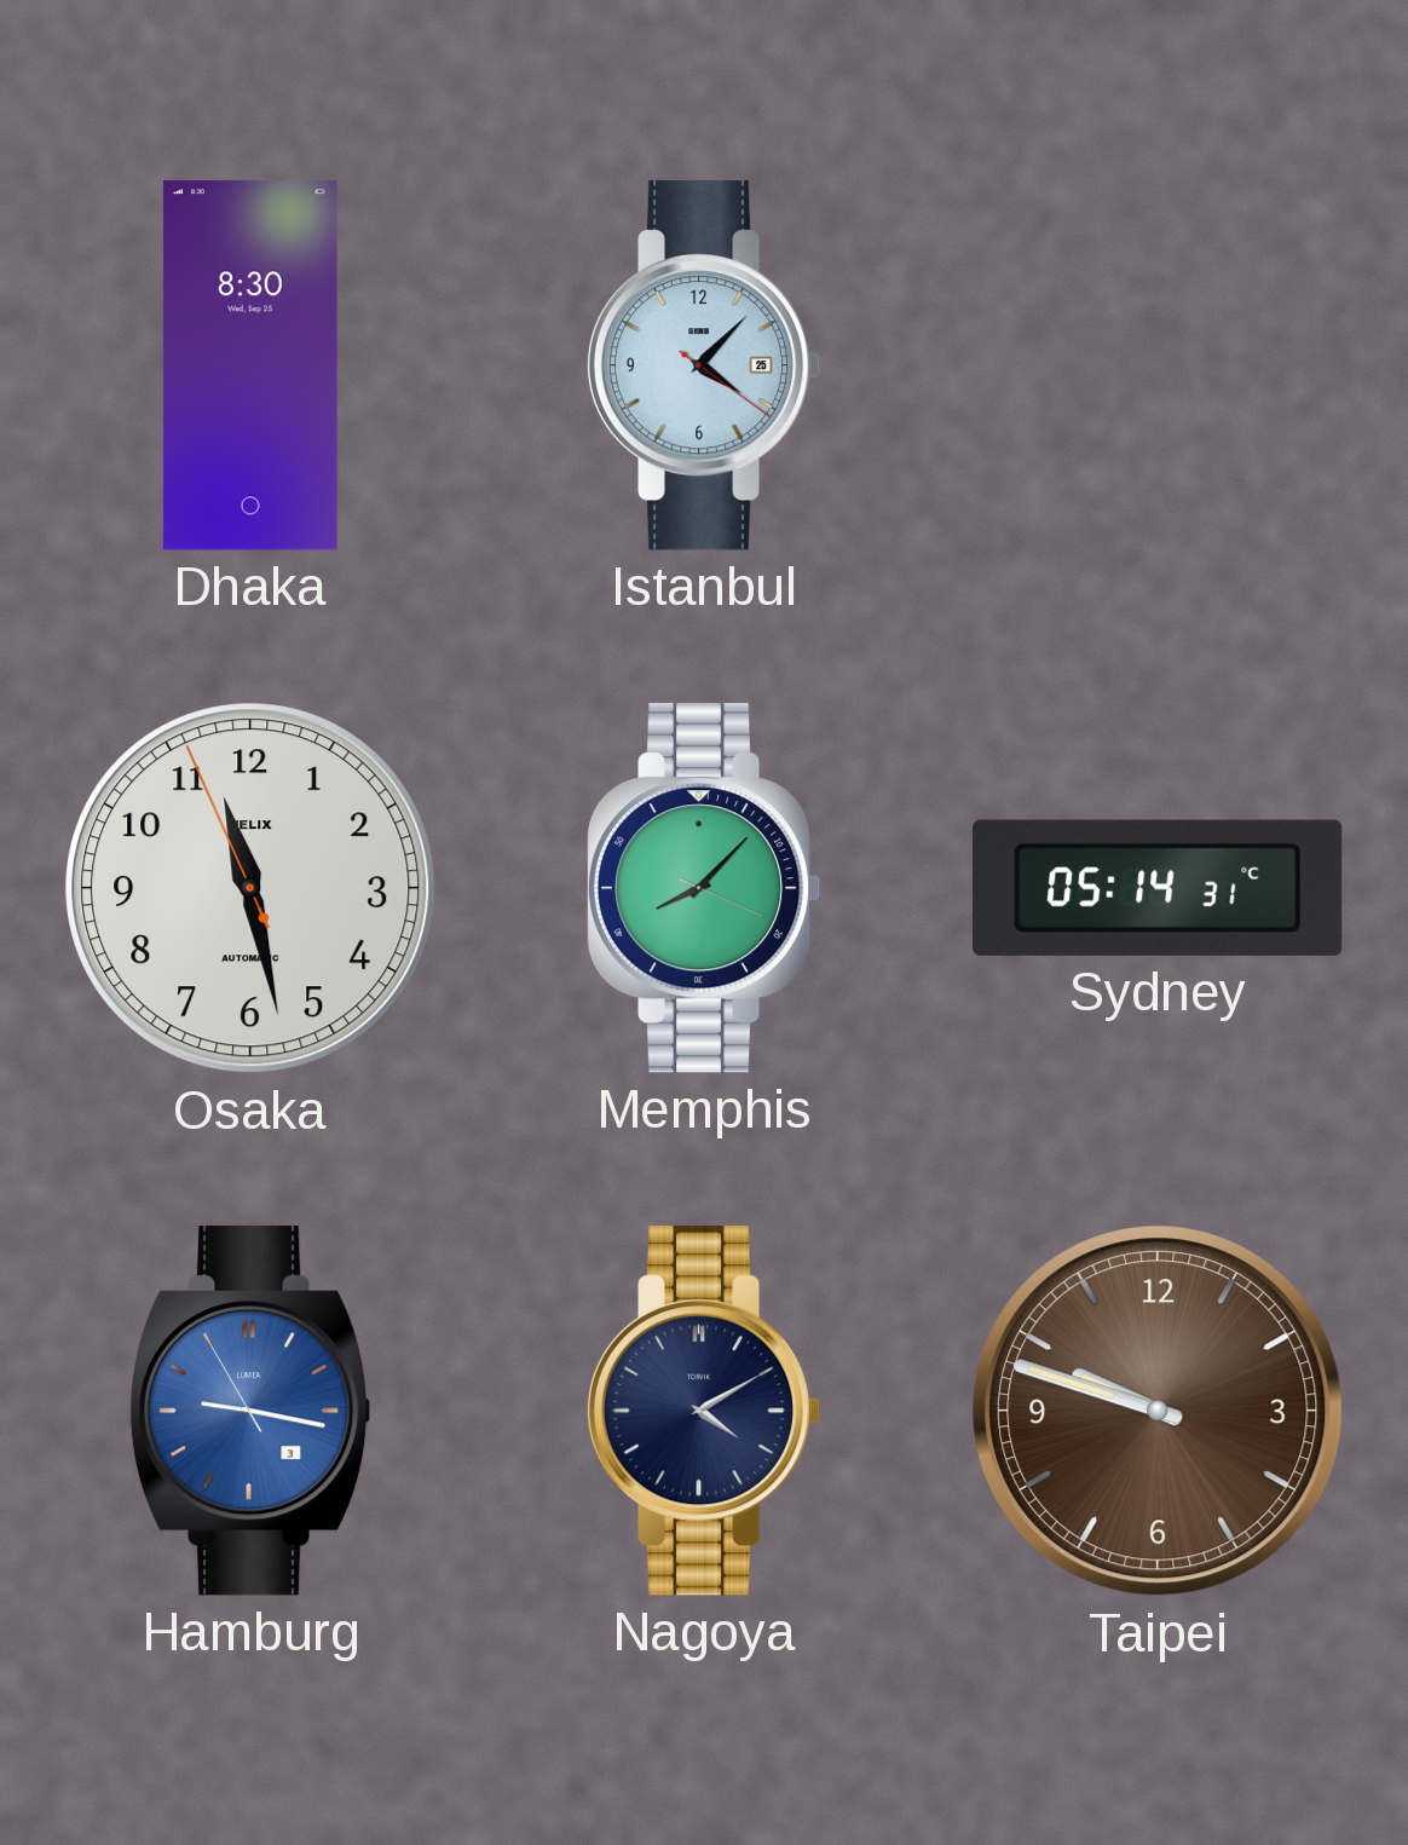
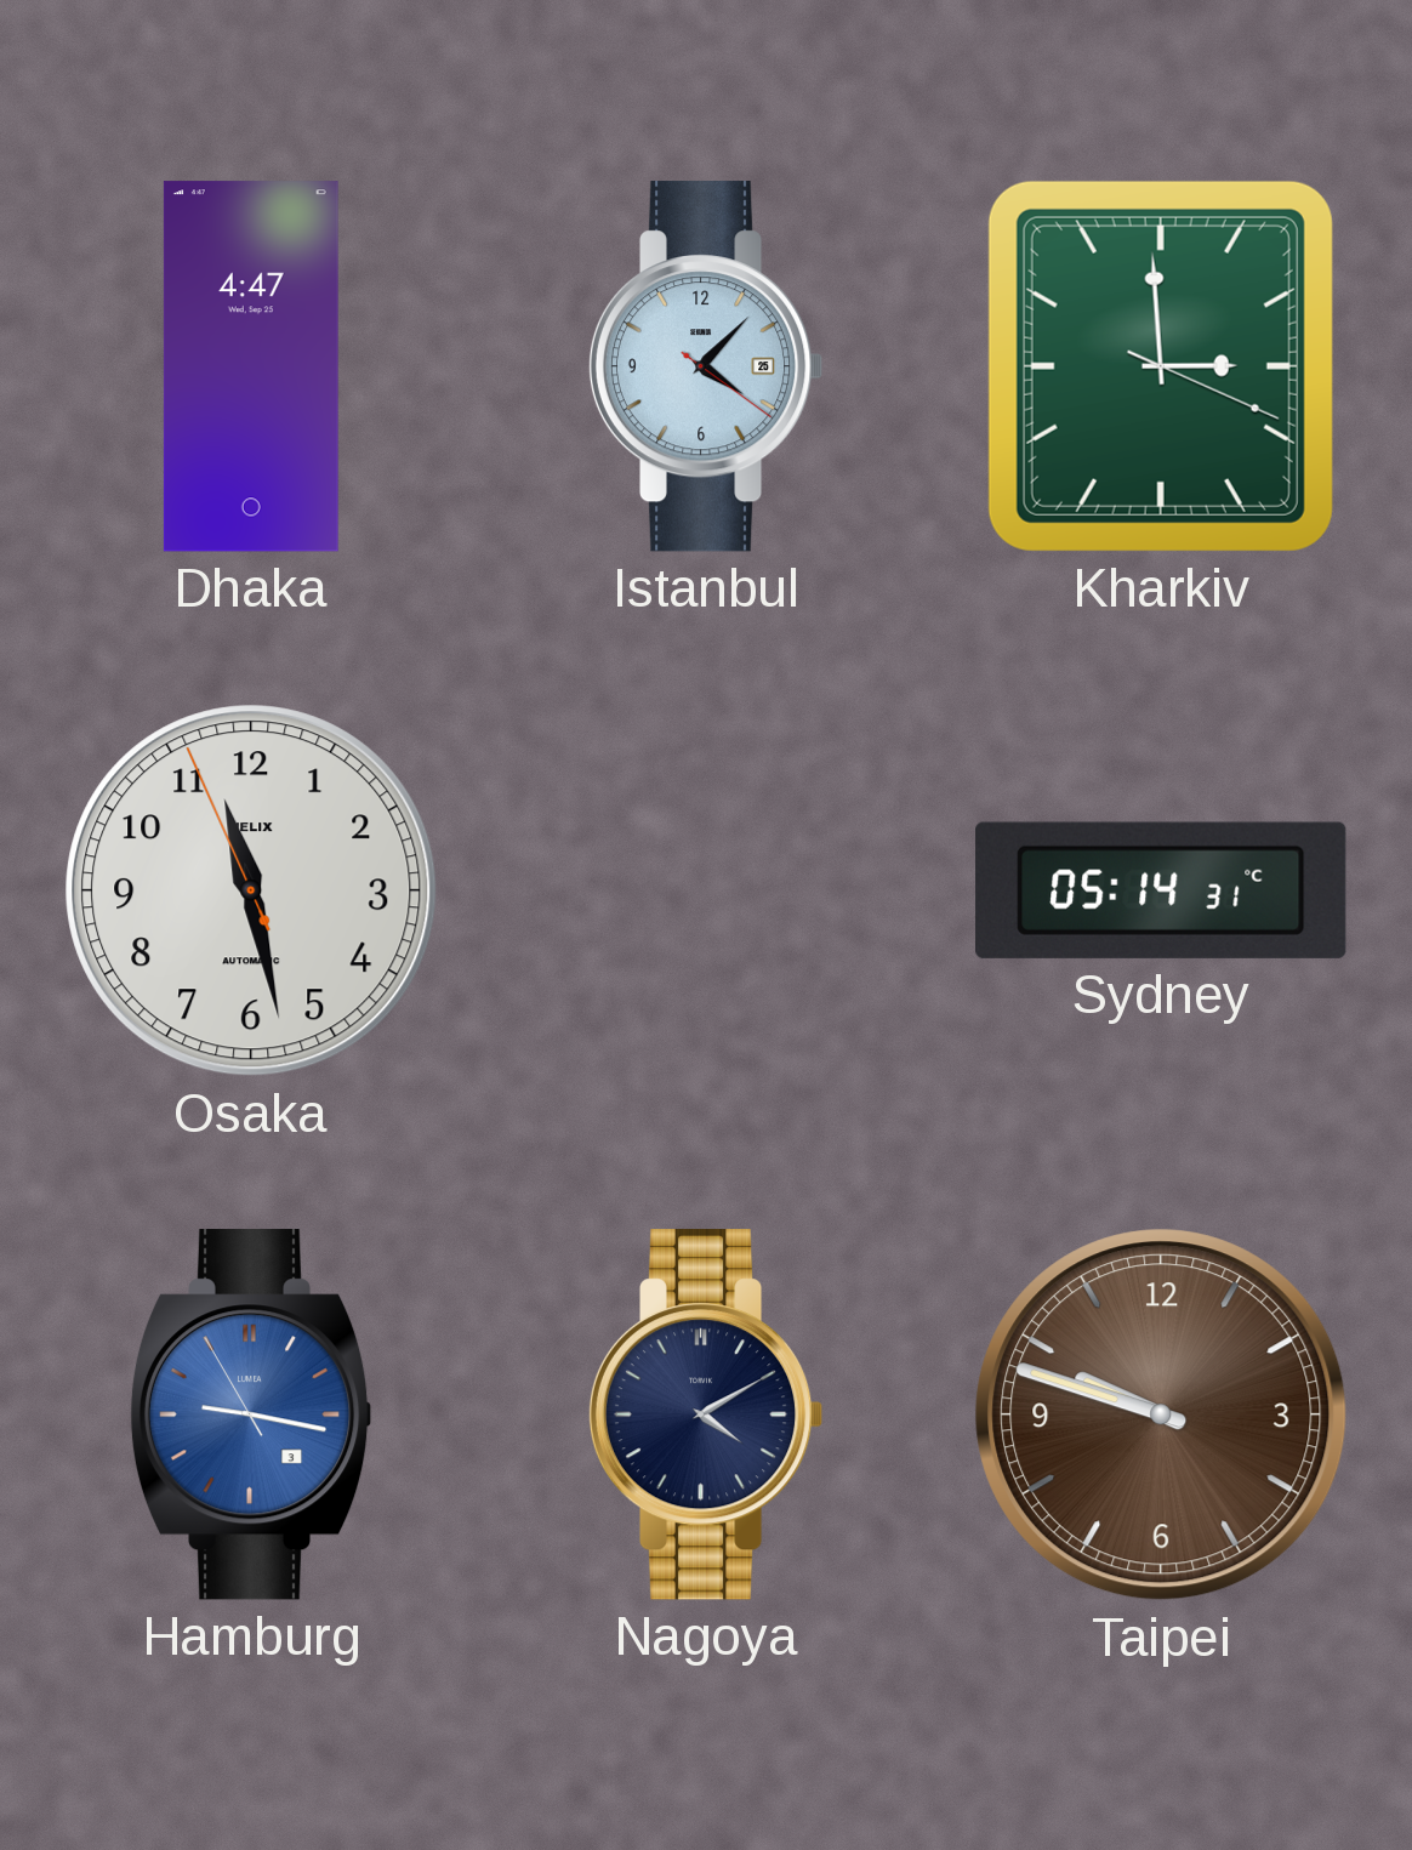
Dhaka: 8:30 -> 4:47 (251, 366)
Kharkiv: none -> 2:59 (1161, 366)
Memphis: 8:07 -> none (704, 888)
